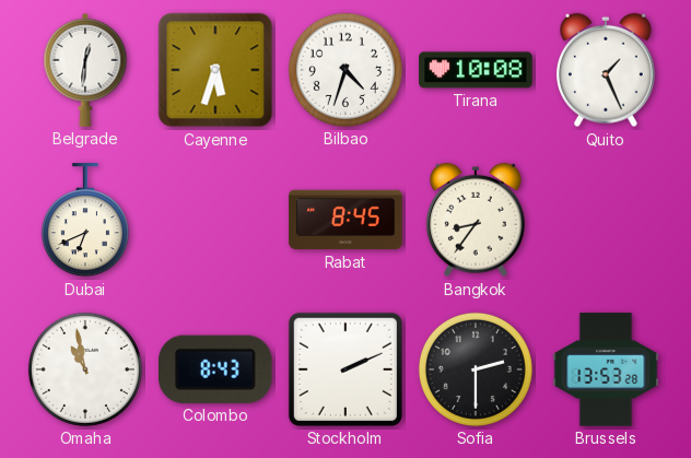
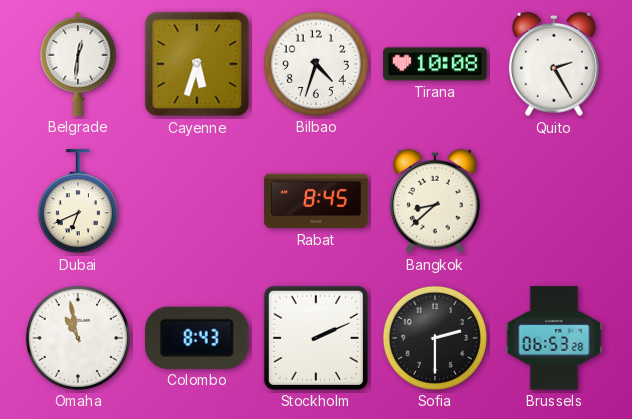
Quito: 1:26 -> 2:25 (554, 64)
Bangkok: 8:36 -> 8:38 (435, 201)
Brussels: 13:53 -> 06:53 (554, 338)
